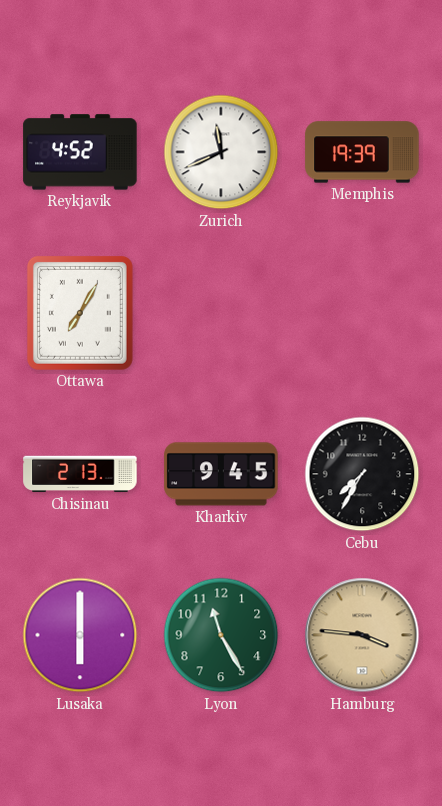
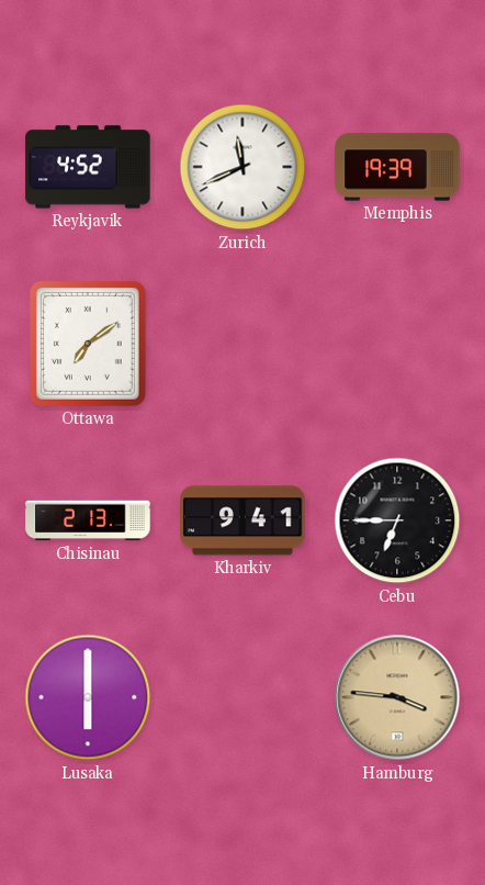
Ottawa: 7:05 -> 7:09 (88, 344)
Kharkiv: 9:45 -> 9:41 (243, 520)
Cebu: 7:35 -> 6:45 (397, 520)
Lyon: 11:25 -> none (221, 635)
